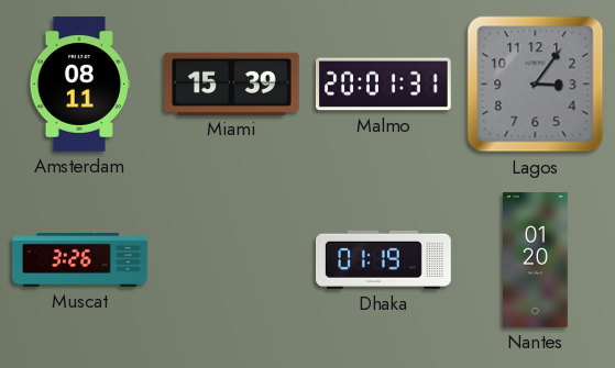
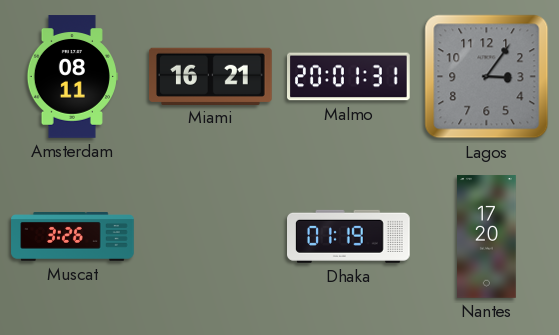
Miami: 15:39 -> 16:21 (211, 76)
Nantes: 01:20 -> 17:20 (487, 237)
